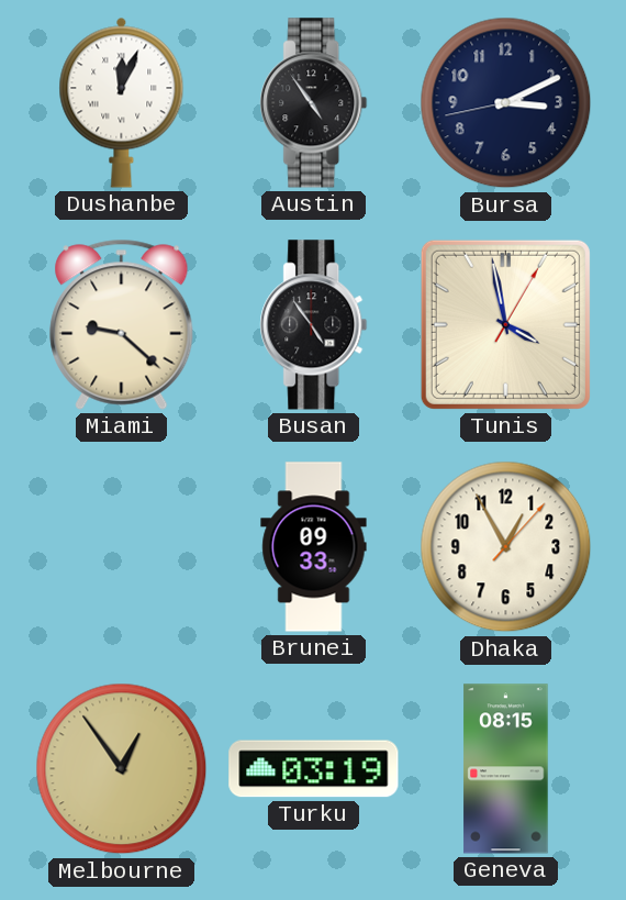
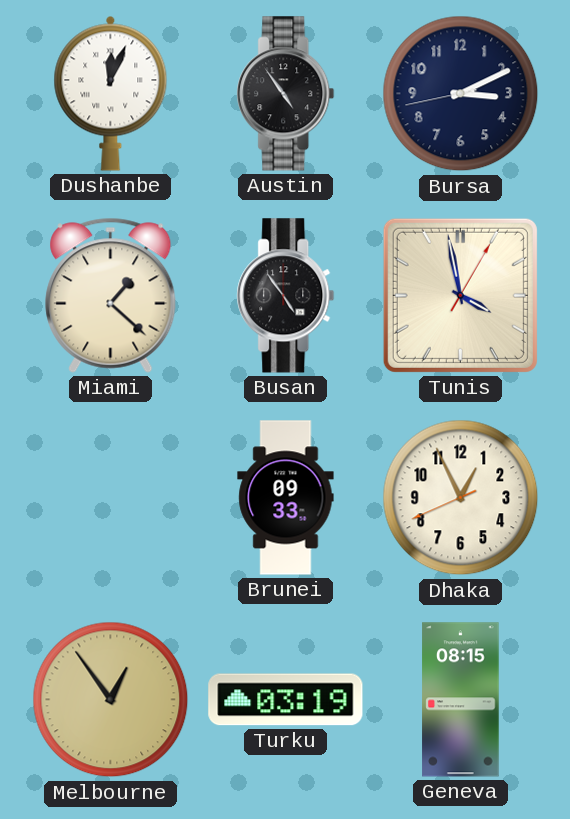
Miami: 9:22 -> 1:22 (111, 295)
Dhaka: 12:55:07 -> 12:55:41 (461, 498)
